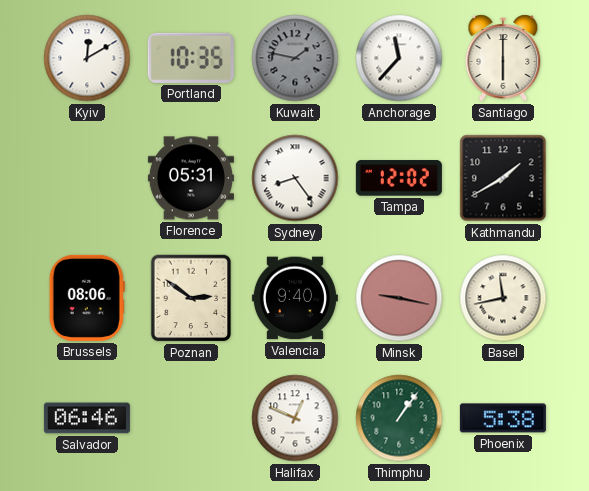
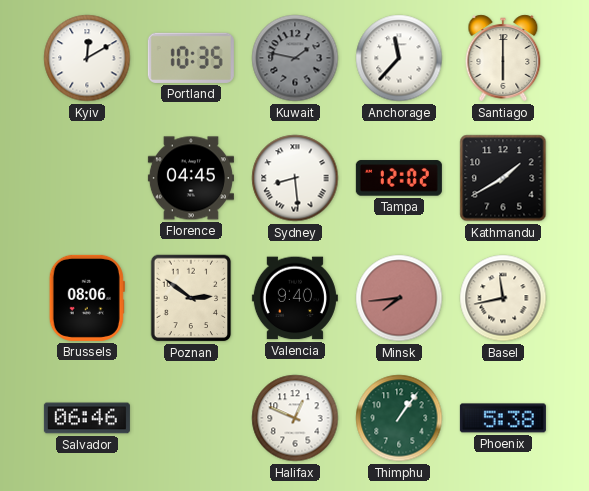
Florence: 05:31 -> 04:45 (191, 178)
Sydney: 8:24 -> 8:29 (295, 178)
Minsk: 9:17 -> 7:44 (399, 298)
